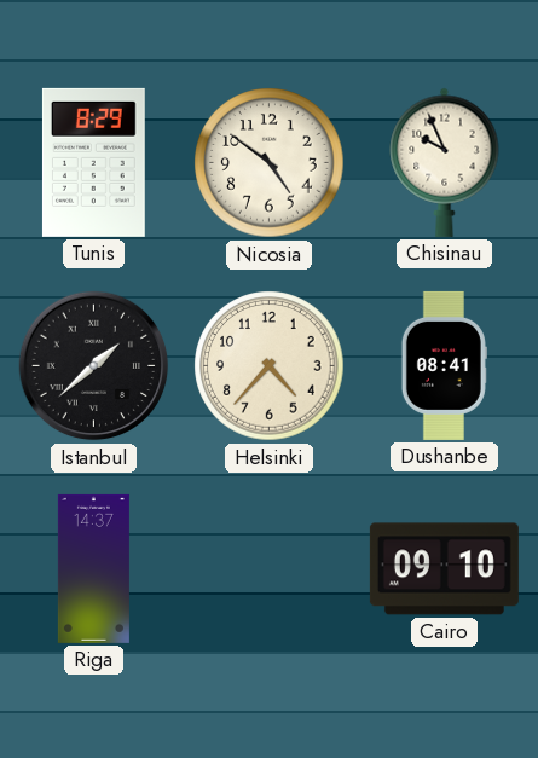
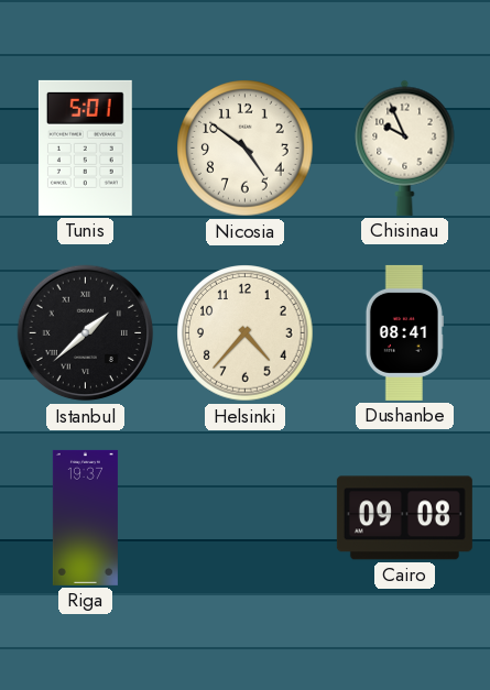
Tunis: 8:29 -> 5:01 (85, 147)
Riga: 14:37 -> 19:37 (85, 517)
Cairo: 09:10 -> 09:08 (404, 518)
